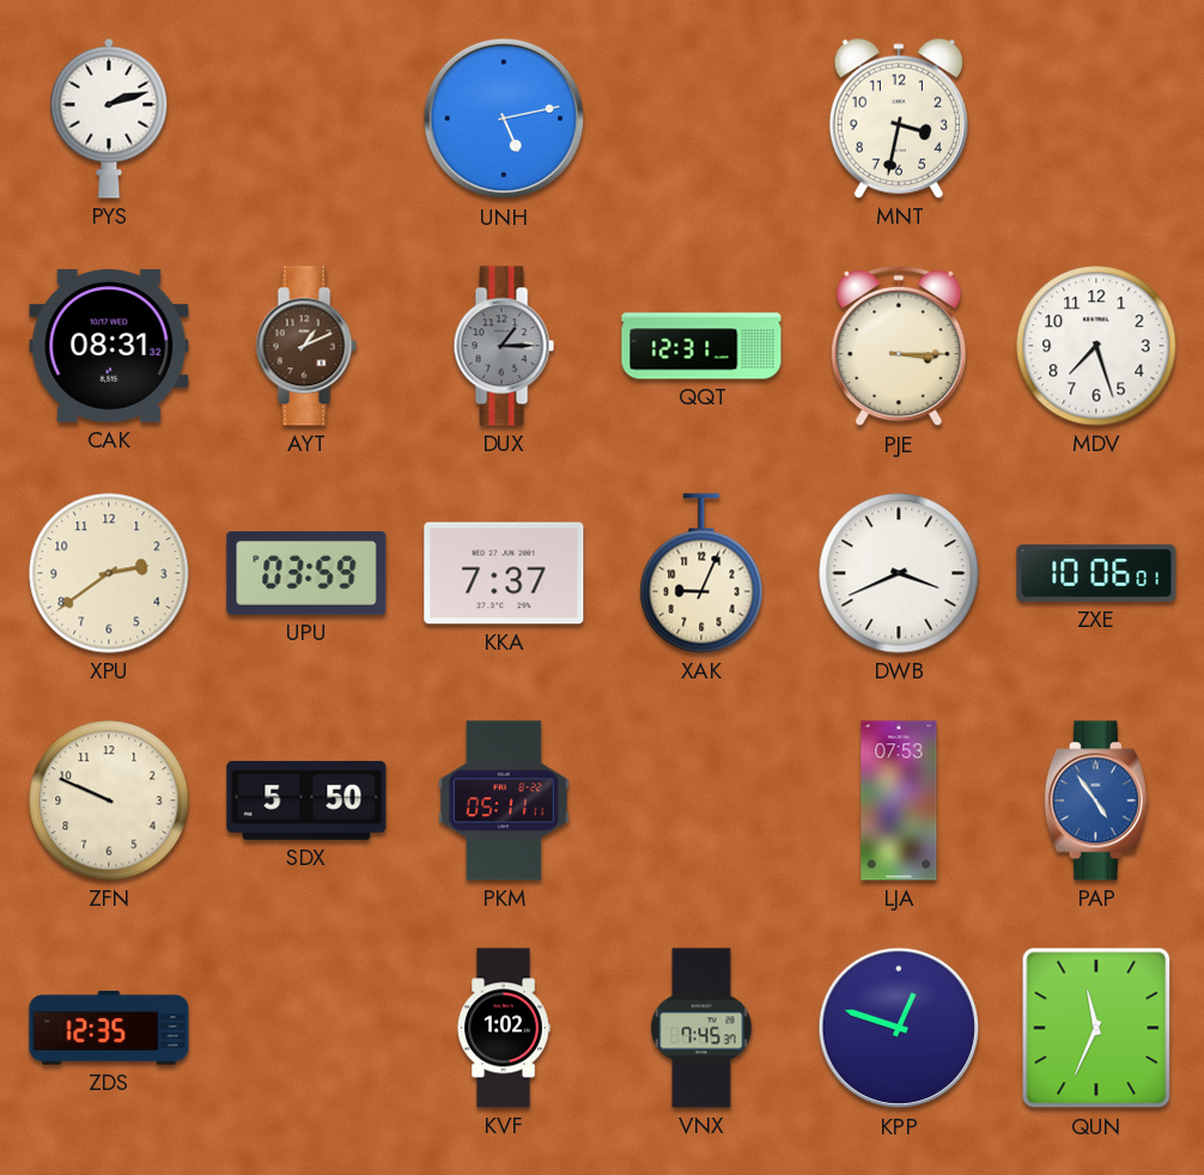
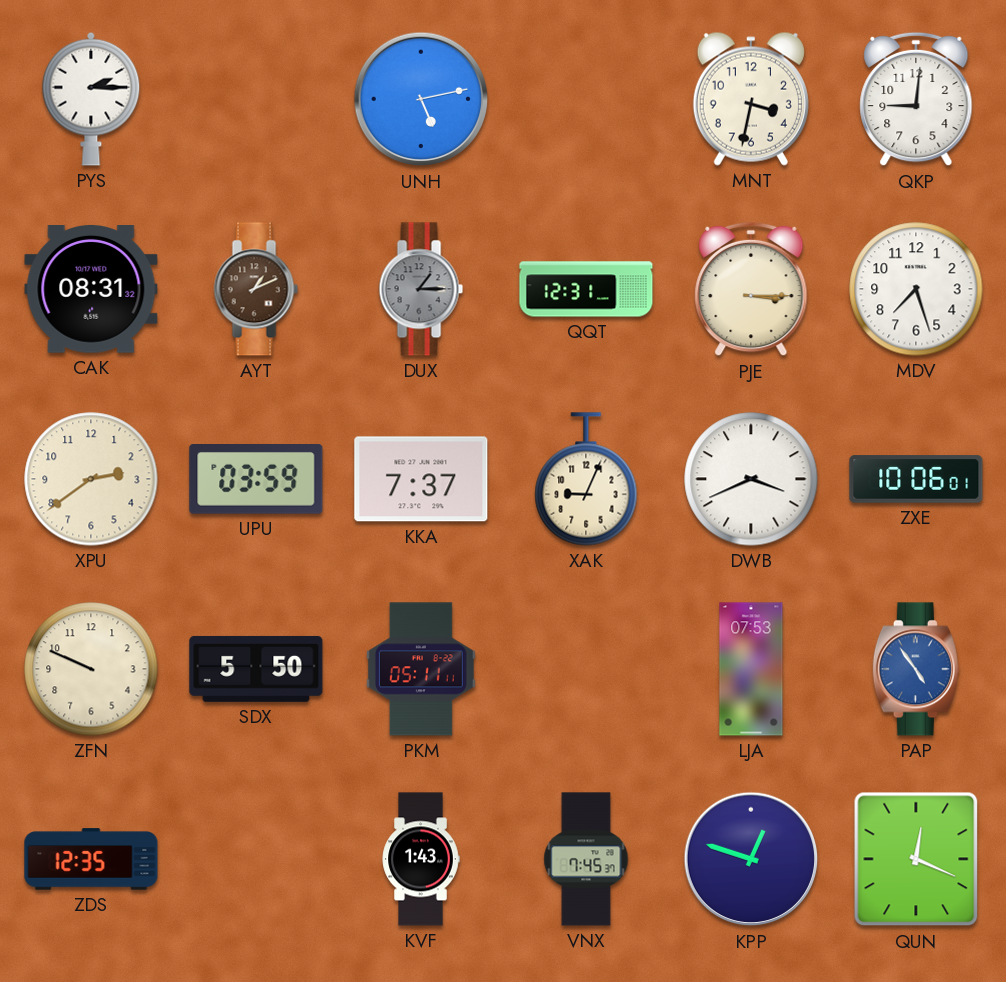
PYS: 2:12 -> 2:15 (91, 99)
QKP: none -> 9:01 (916, 99)
KVF: 1:02 -> 1:43 (421, 859)
QUN: 11:34 -> 12:19 (916, 859)
